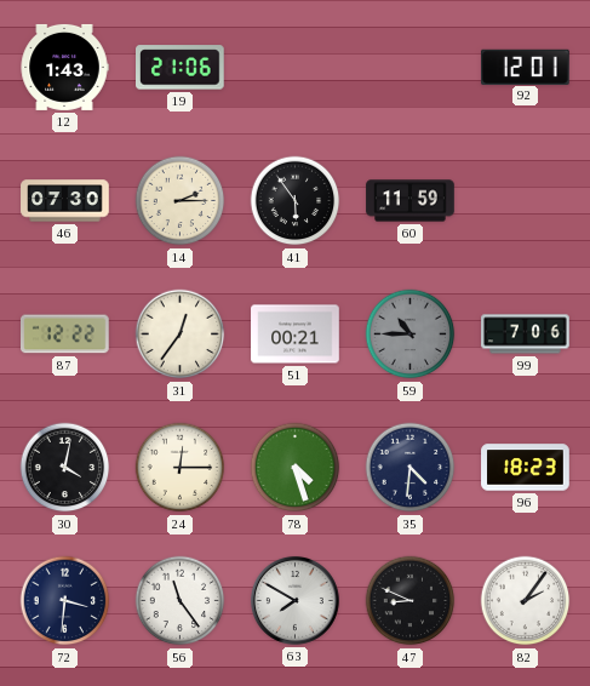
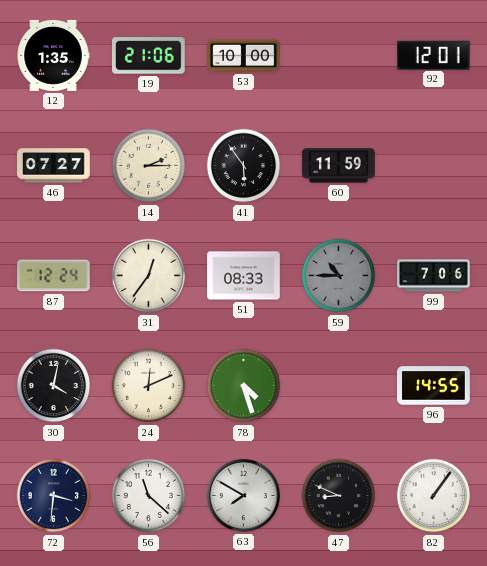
12: 1:43 -> 1:35 (53, 55)
53: none -> 10:00 (244, 56)
46: 07:30 -> 07:27 (54, 166)
87: 12:22 -> 12:24 (54, 276)
51: 00:21 -> 08:33 (244, 276)
24: 12:15 -> 12:11 (149, 386)
35: 4:31 -> none (411, 468)
96: 18:23 -> 14:55 (434, 386)
56: 11:24 -> 11:22 (149, 496)
82: 2:06 -> 1:06 (434, 496)
